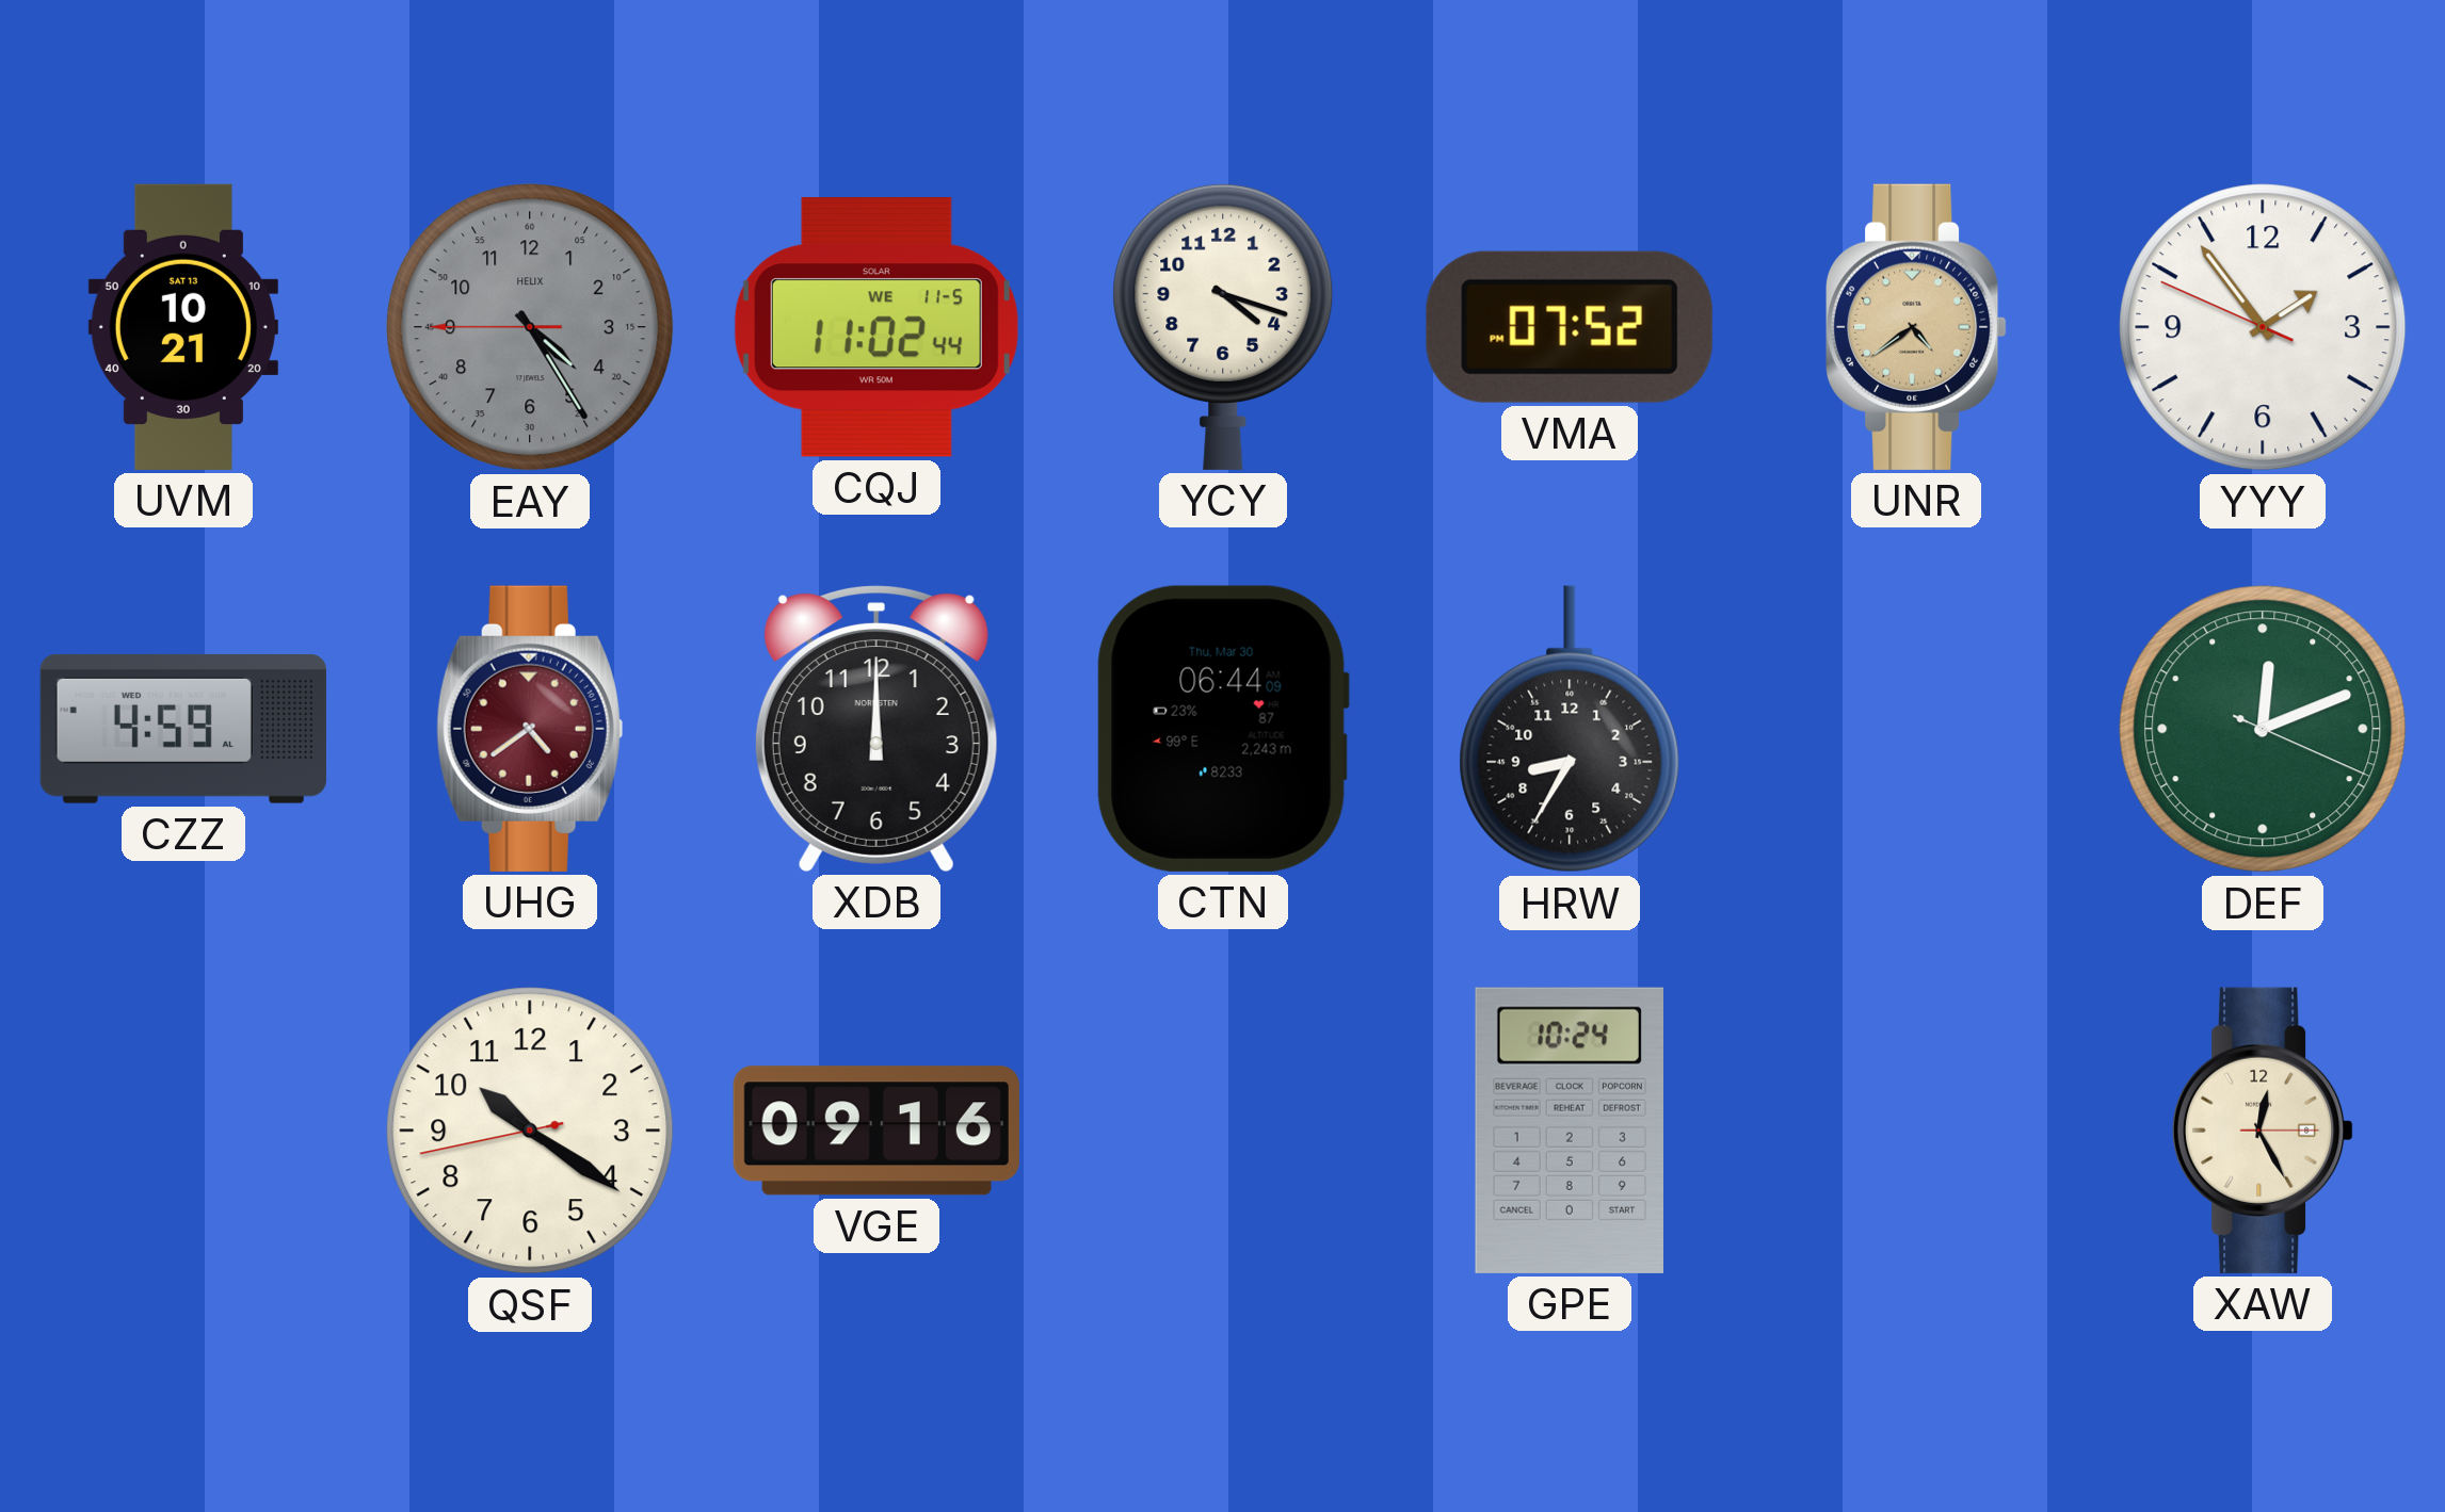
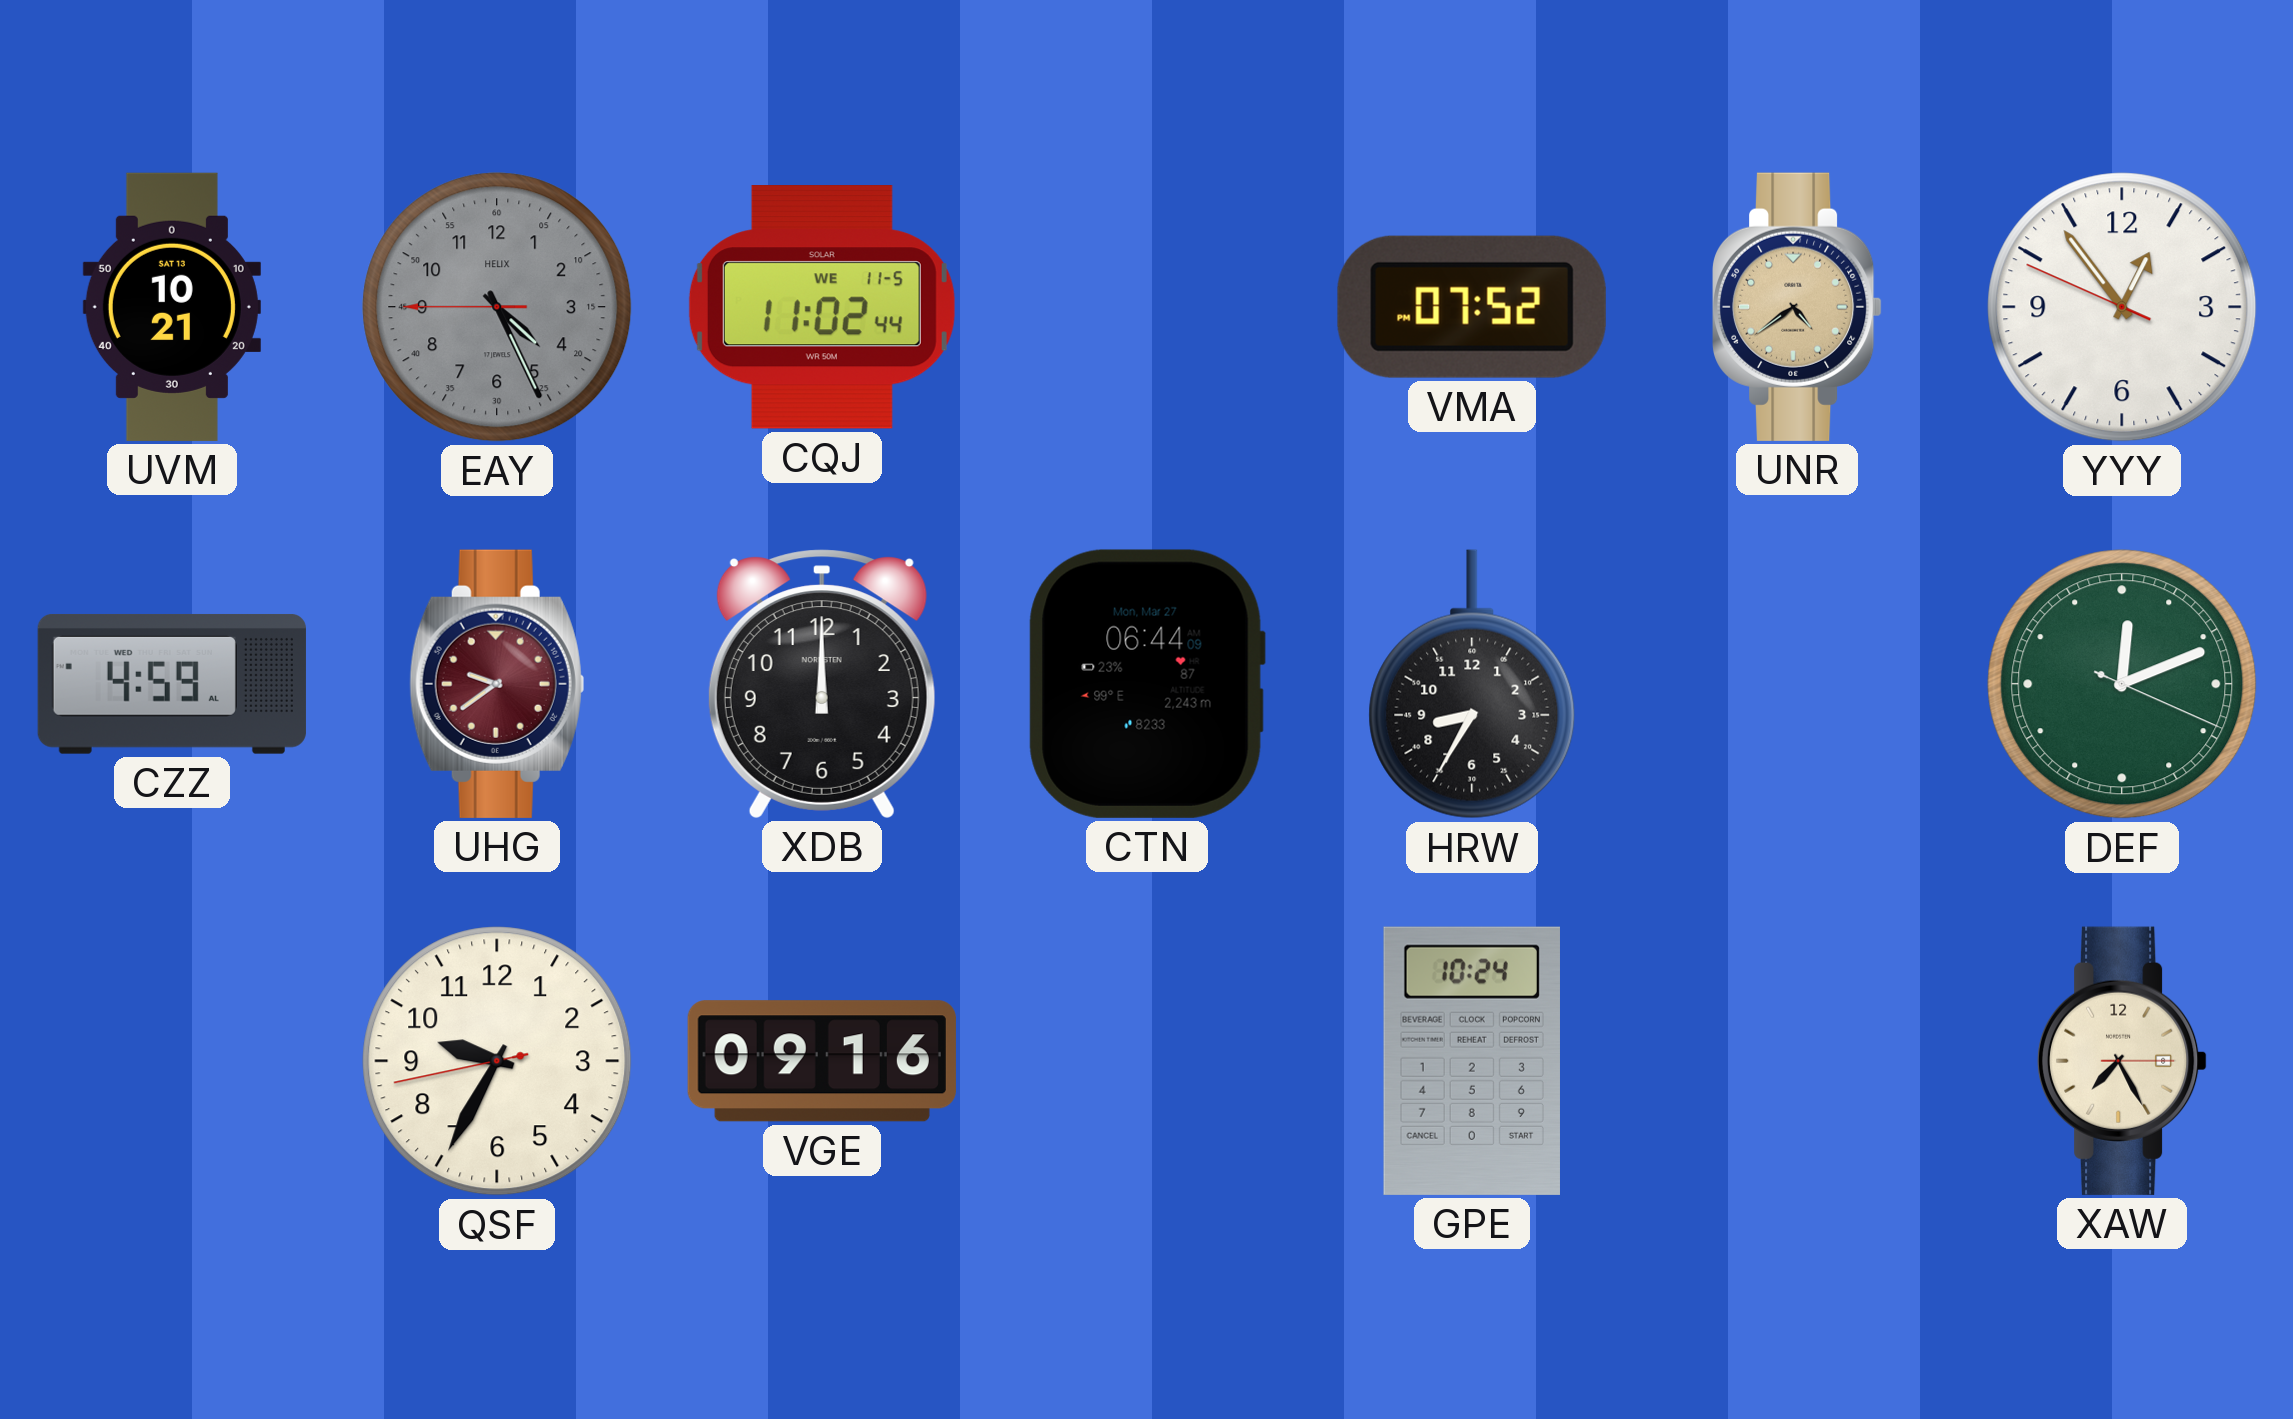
EAY: 4:24 -> 4:25 (497, 307)
YCY: 4:18 -> none (1223, 326)
YYY: 1:53 -> 12:53 (2122, 307)
UHG: 4:39 -> 9:39 (497, 684)
CTN date: Thu, Mar 30 -> Mon, Mar 27 (1147, 684)
QSF: 10:20 -> 9:34 (497, 1061)
XAW: 12:25 -> 7:25 (2123, 1061)
